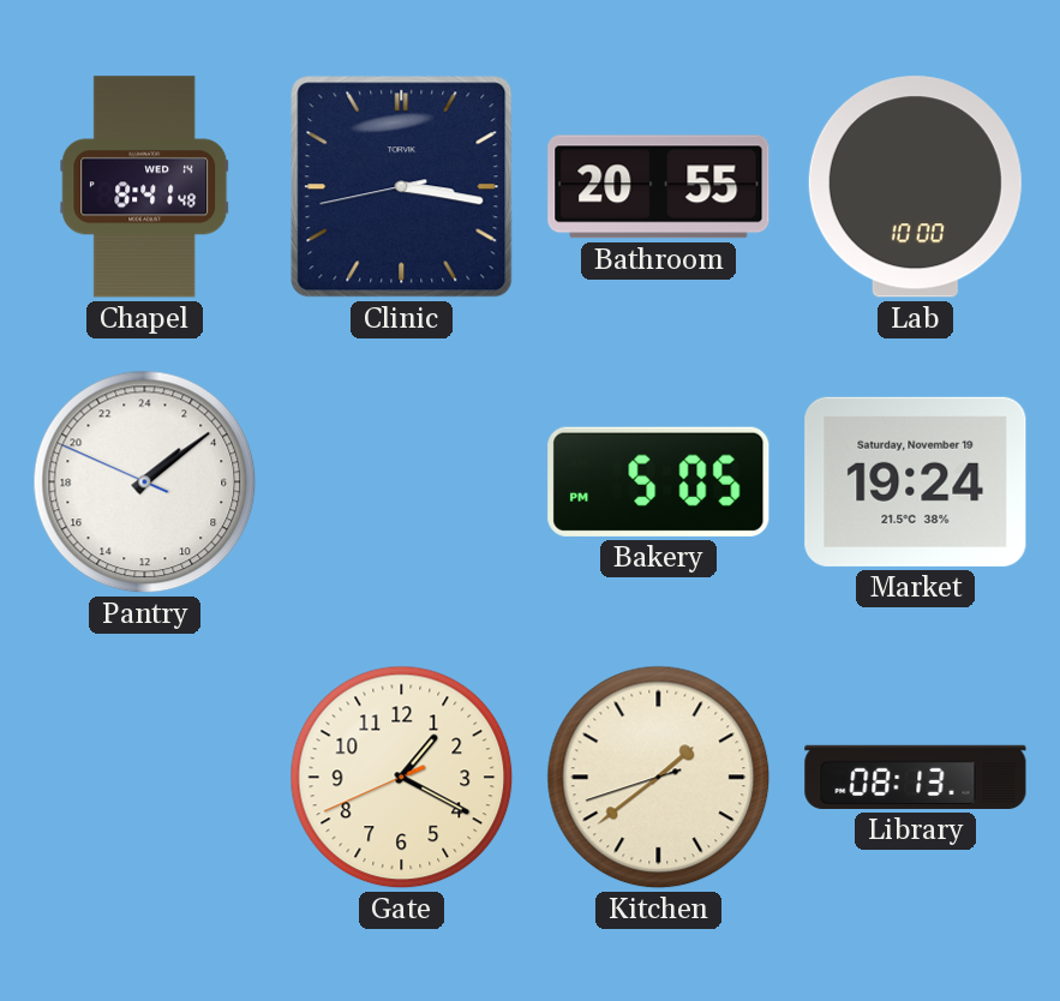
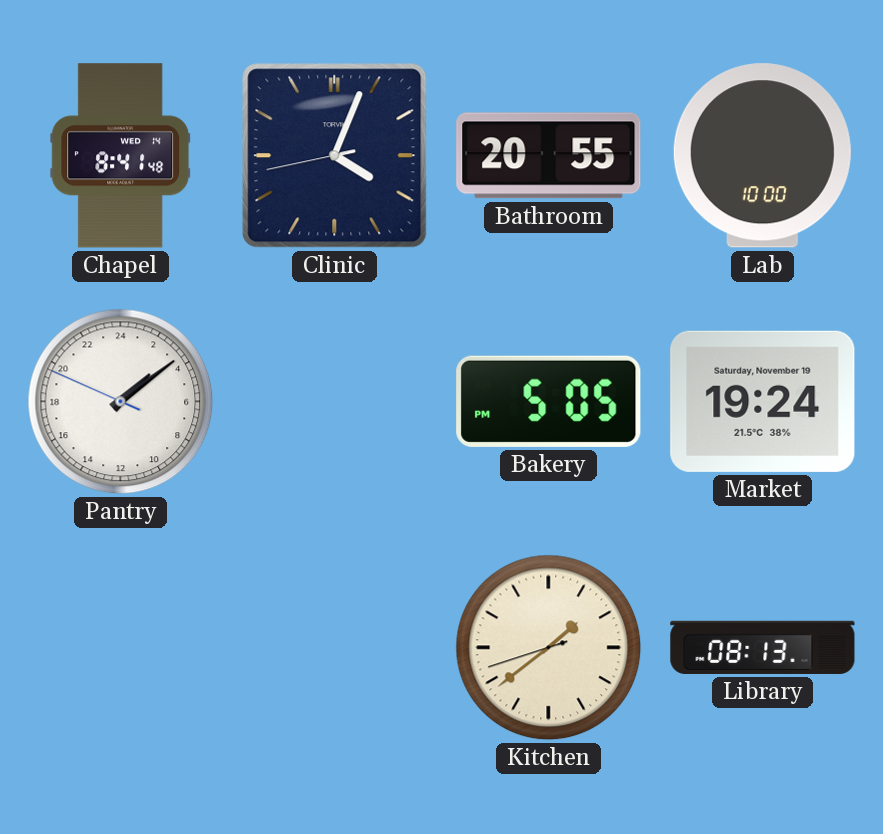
Clinic: 3:16 -> 4:03 (335, 156)
Gate: 1:19 -> none (402, 778)
